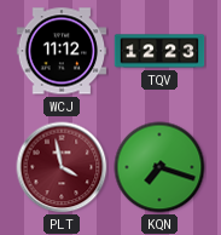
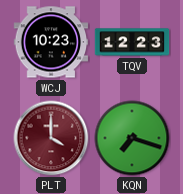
WCJ: 11:12 -> 10:23 (51, 42)
PLT: 3:58 -> 4:00 (51, 138)
